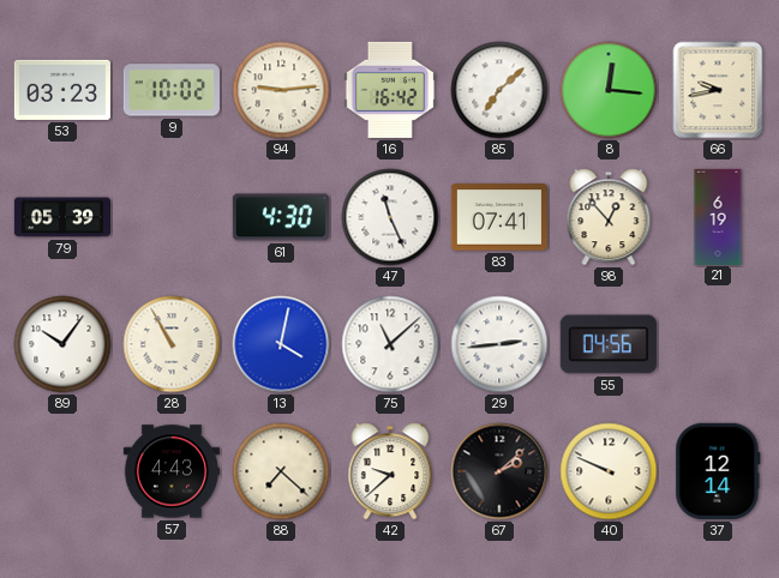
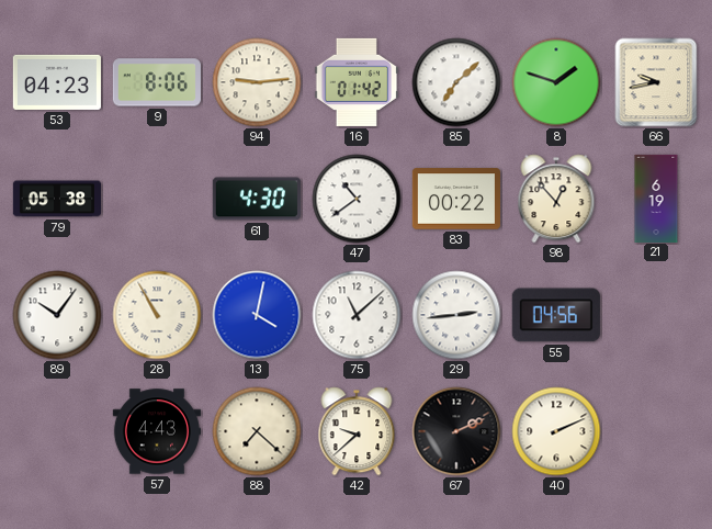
53: 03:23 -> 04:23 (57, 82)
9: 10:02 -> 8:06 (157, 82)
16: 16:42 -> 01:42 (357, 82)
8: 12:16 -> 1:48 (556, 82)
79: 05:39 -> 05:38 (56, 199)
47: 11:26 -> 10:39 (357, 199)
83: 07:41 -> 00:22 (456, 199)
67: 2:08 -> 2:11 (456, 431)
40: 9:49 -> 2:11 (556, 431)
37: 12:14 -> none (718, 471)
